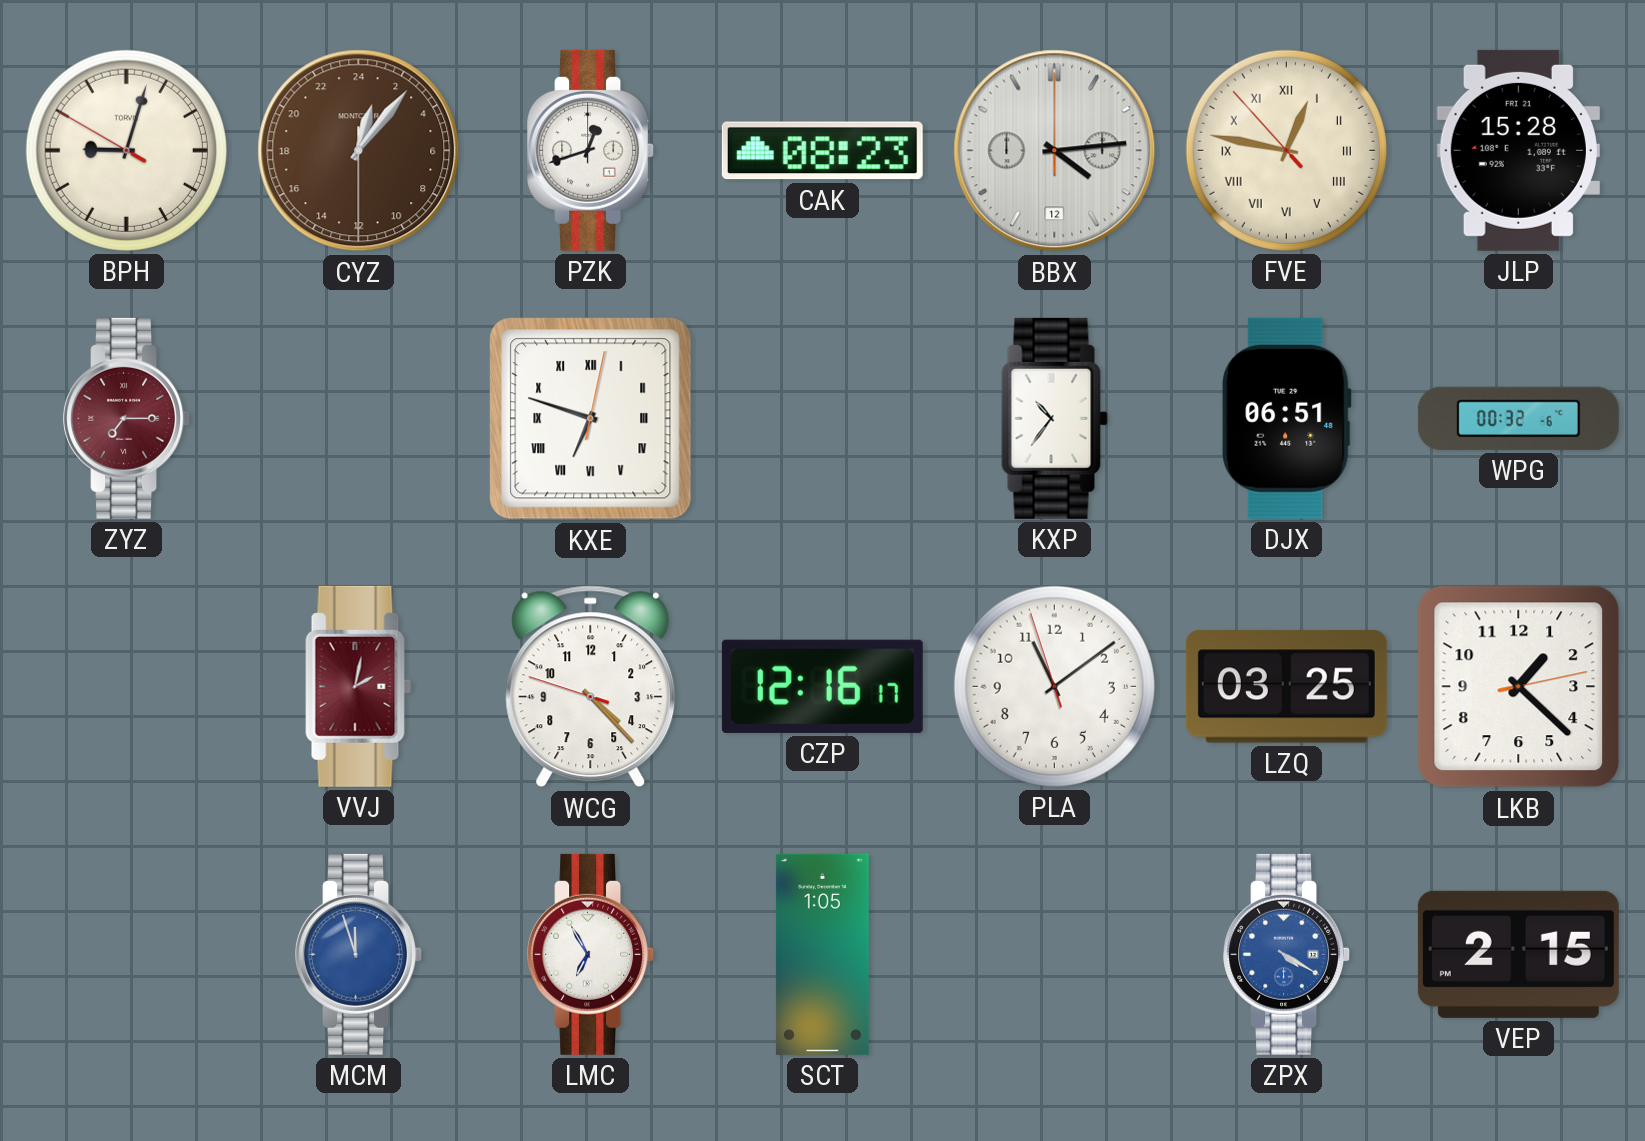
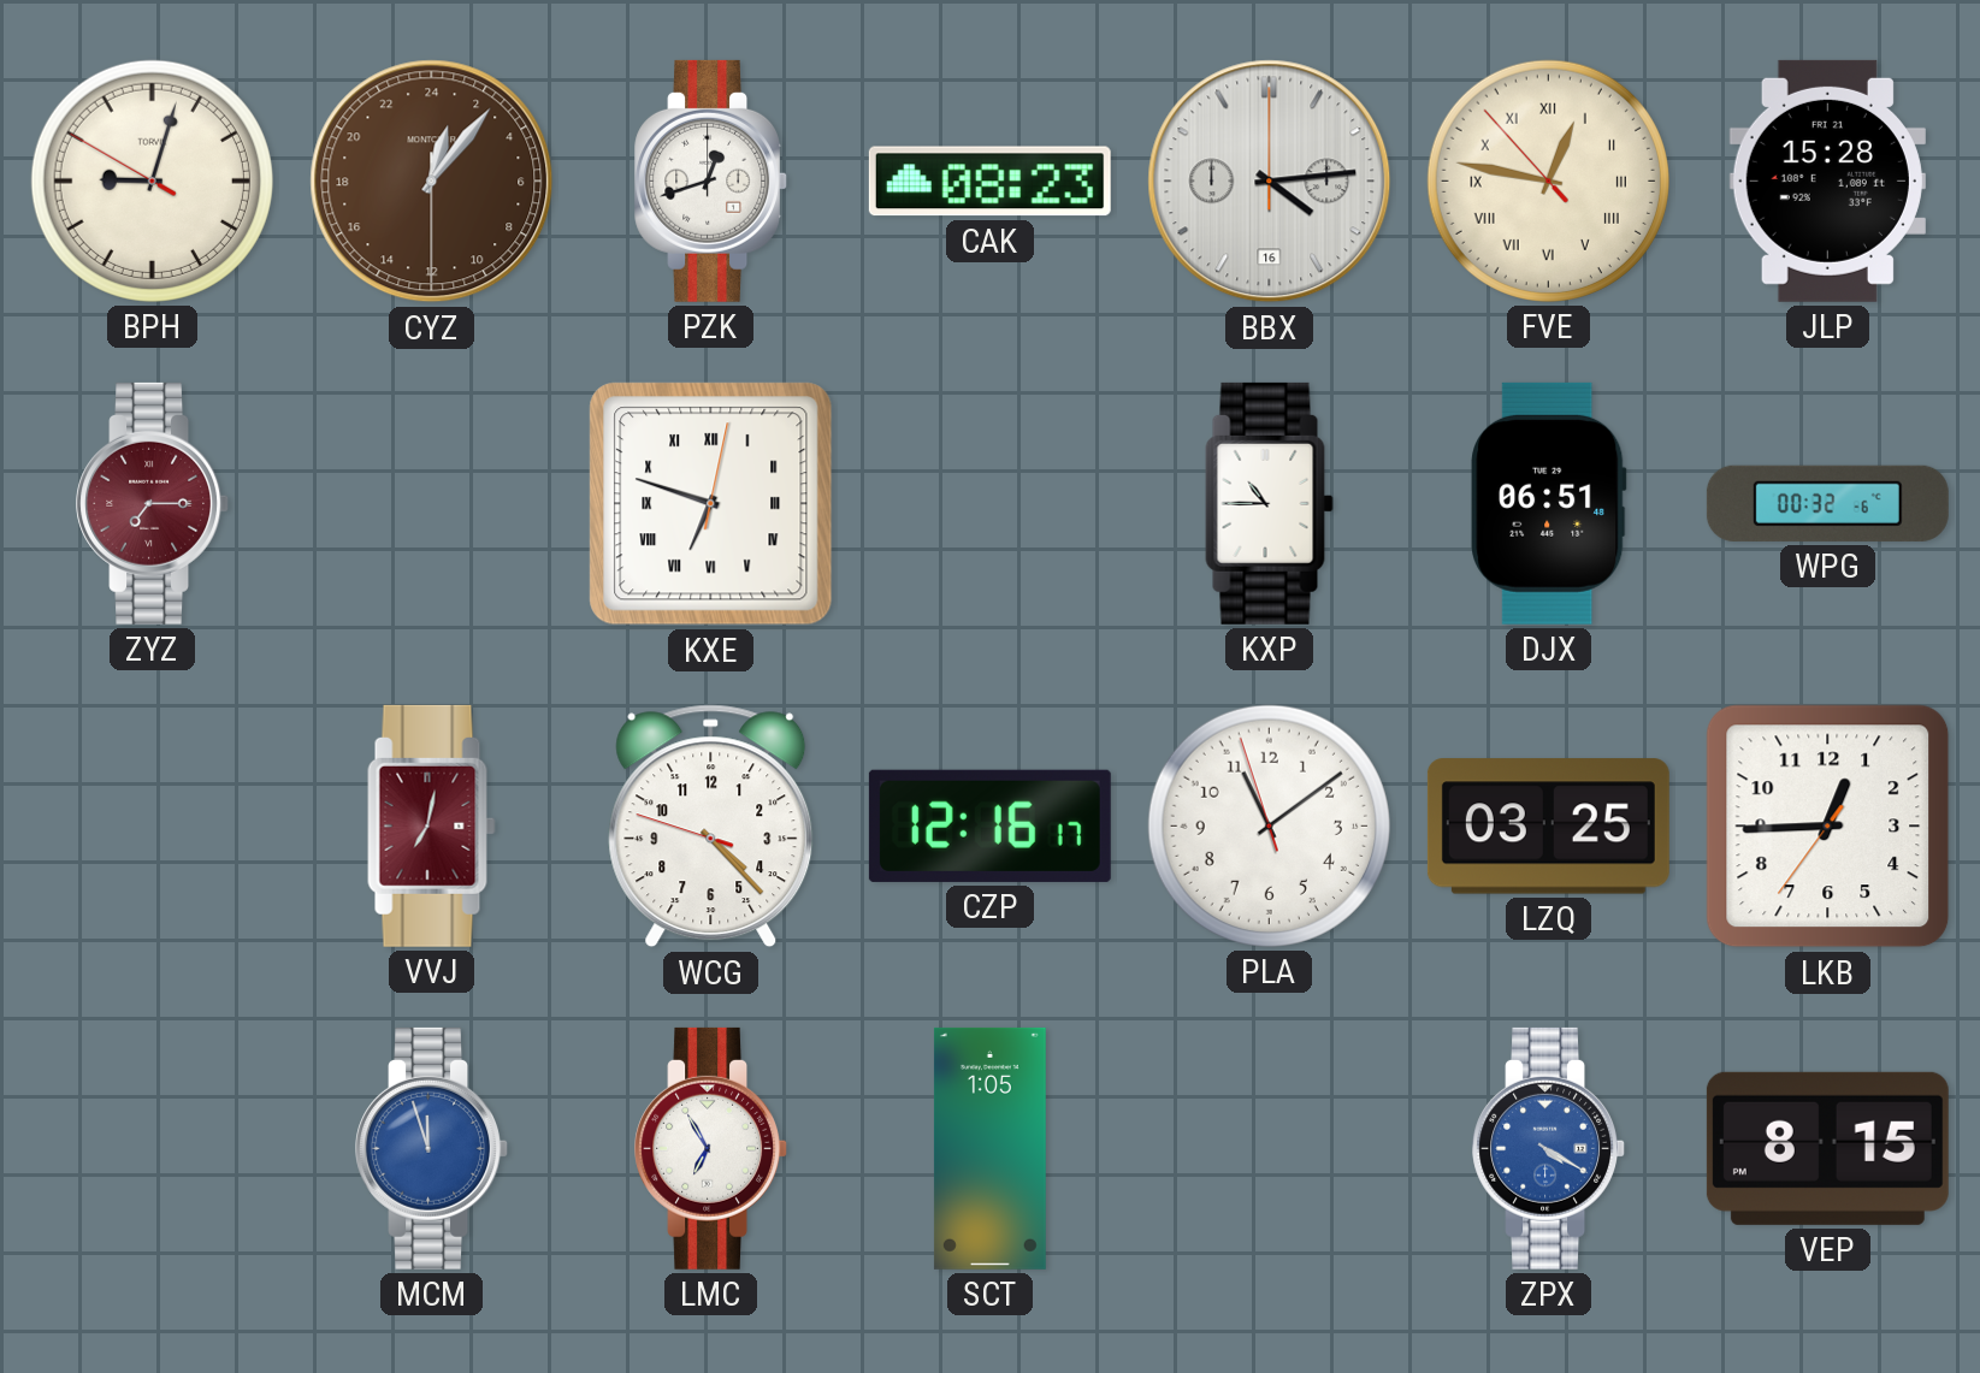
BBX date: 12 -> 16 (1270, 182)
KXP: 10:36 -> 10:45 (1270, 503)
VVJ: 2:02 -> 7:02 (432, 825)
LKB: 1:22 -> 12:44 (1828, 827)
VEP: 2:15 -> 8:15 (1827, 1148)
